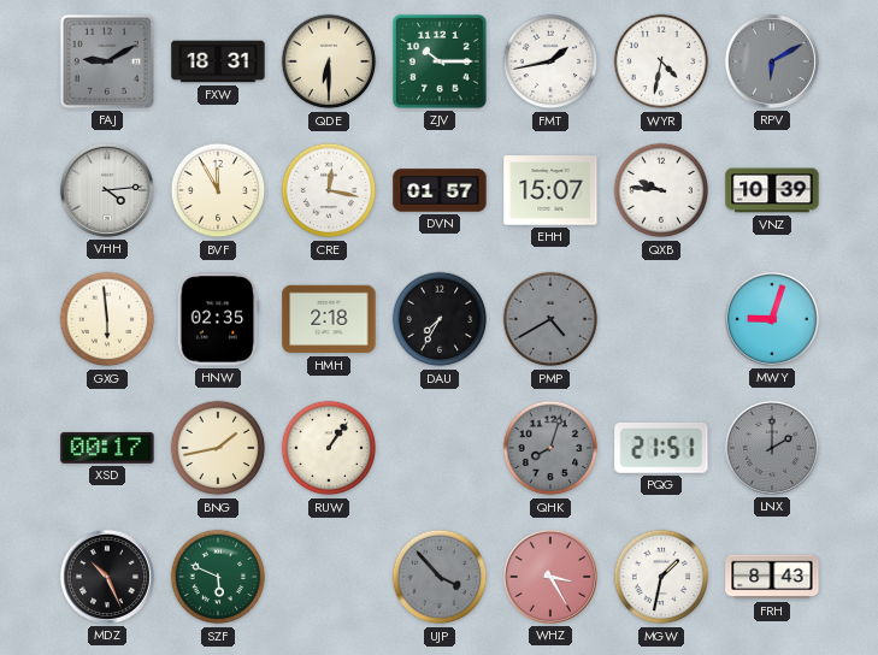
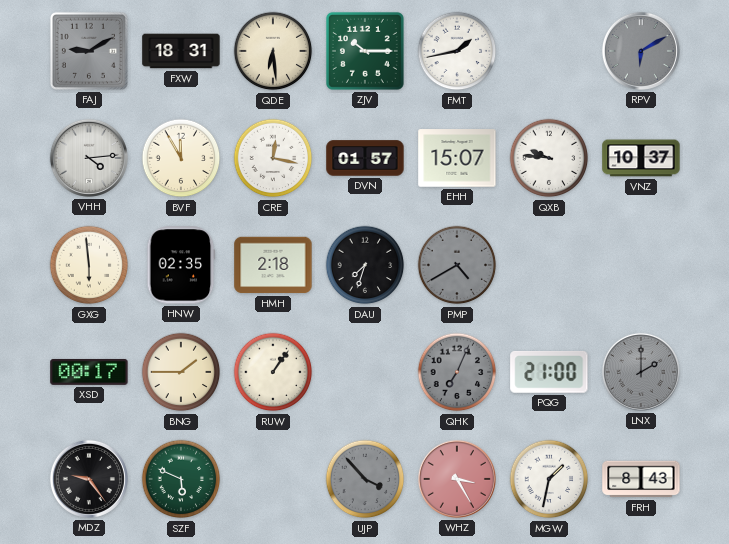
QDE: 6:30 -> 6:29 (273, 51)
WYR: 4:32 -> none (661, 61)
VNZ: 10:39 -> 10:37 (641, 158)
DAU: 7:35 -> 7:33 (365, 265)
MWY: 9:03 -> none (772, 319)
BNG: 1:43 -> 1:45 (181, 372)
QHK: 8:03 -> 7:04 (457, 372)
PQG: 21:51 -> 21:00 (549, 372)
MDZ: 10:26 -> 9:24 (89, 479)
